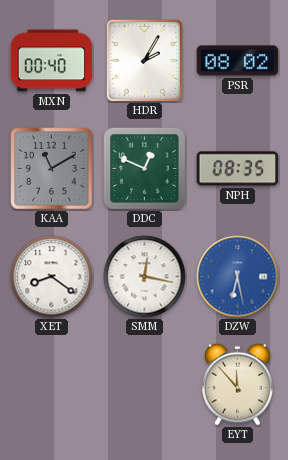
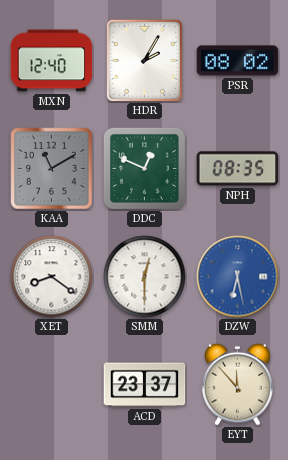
MXN: 00:40 -> 12:40 (52, 61)
SMM: 12:17 -> 12:30 (145, 277)
ACD: none -> 23:37 (145, 385)
